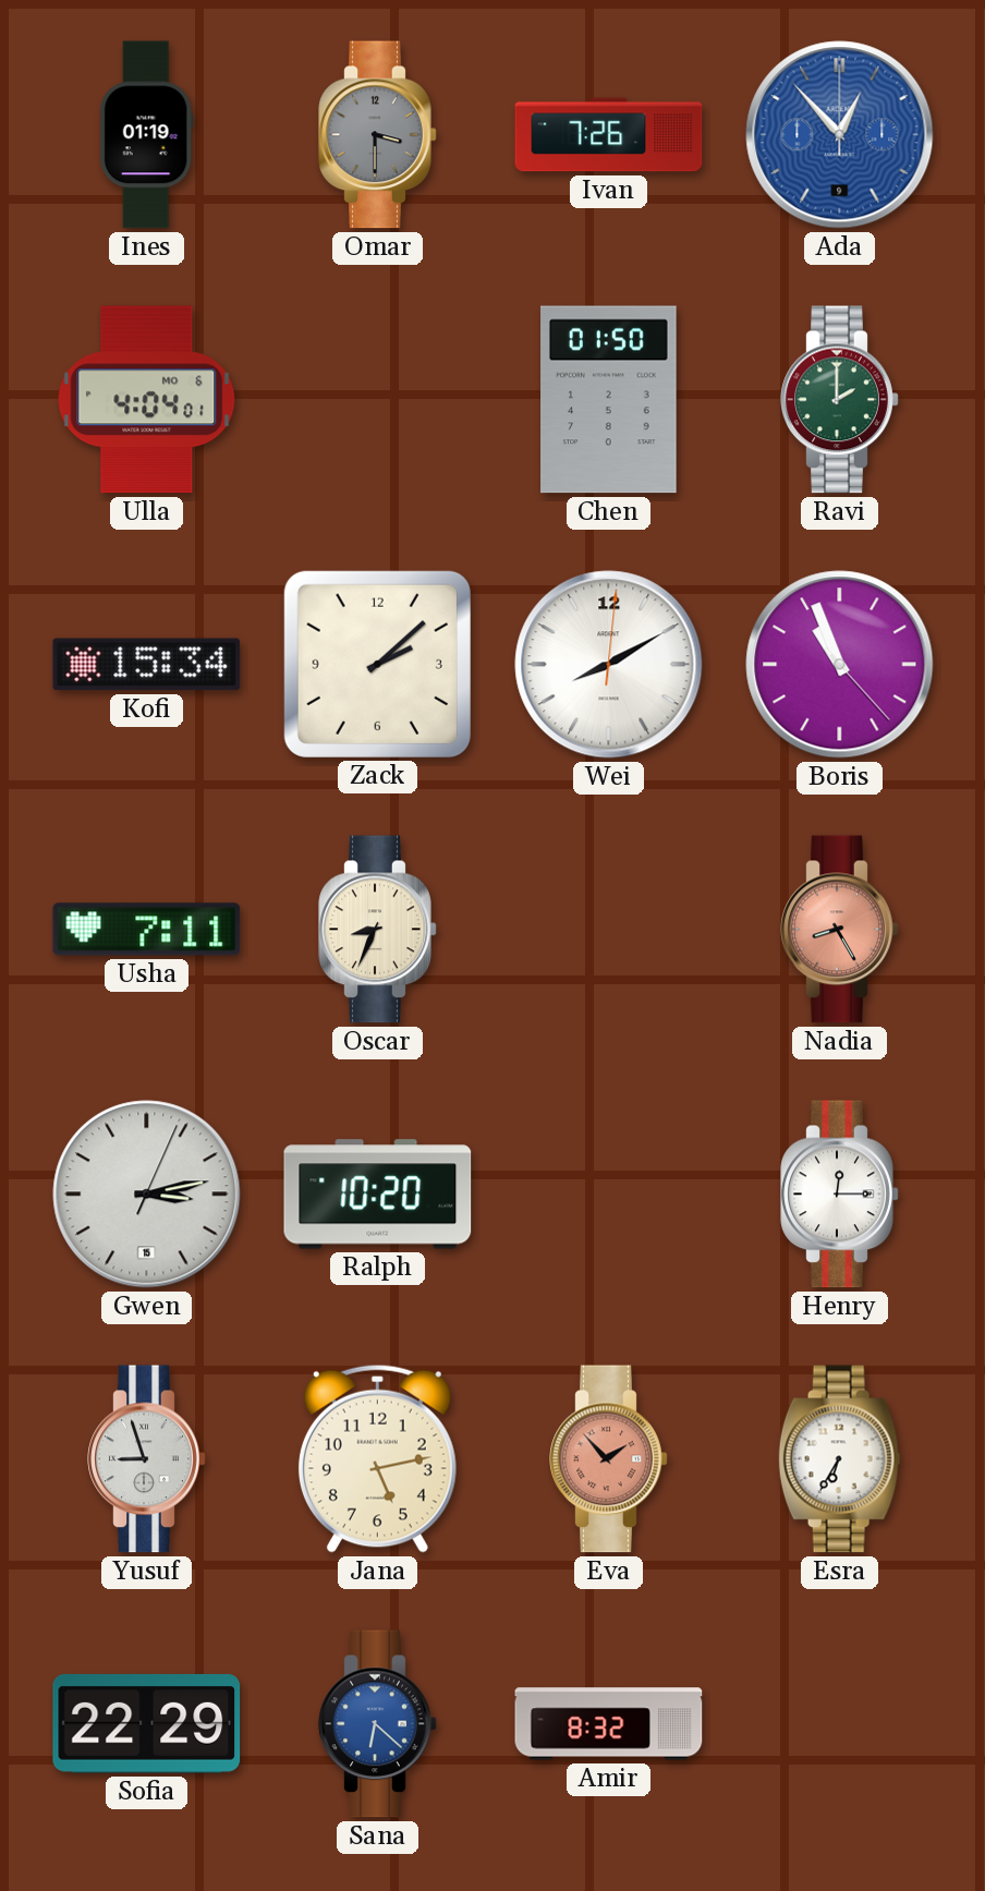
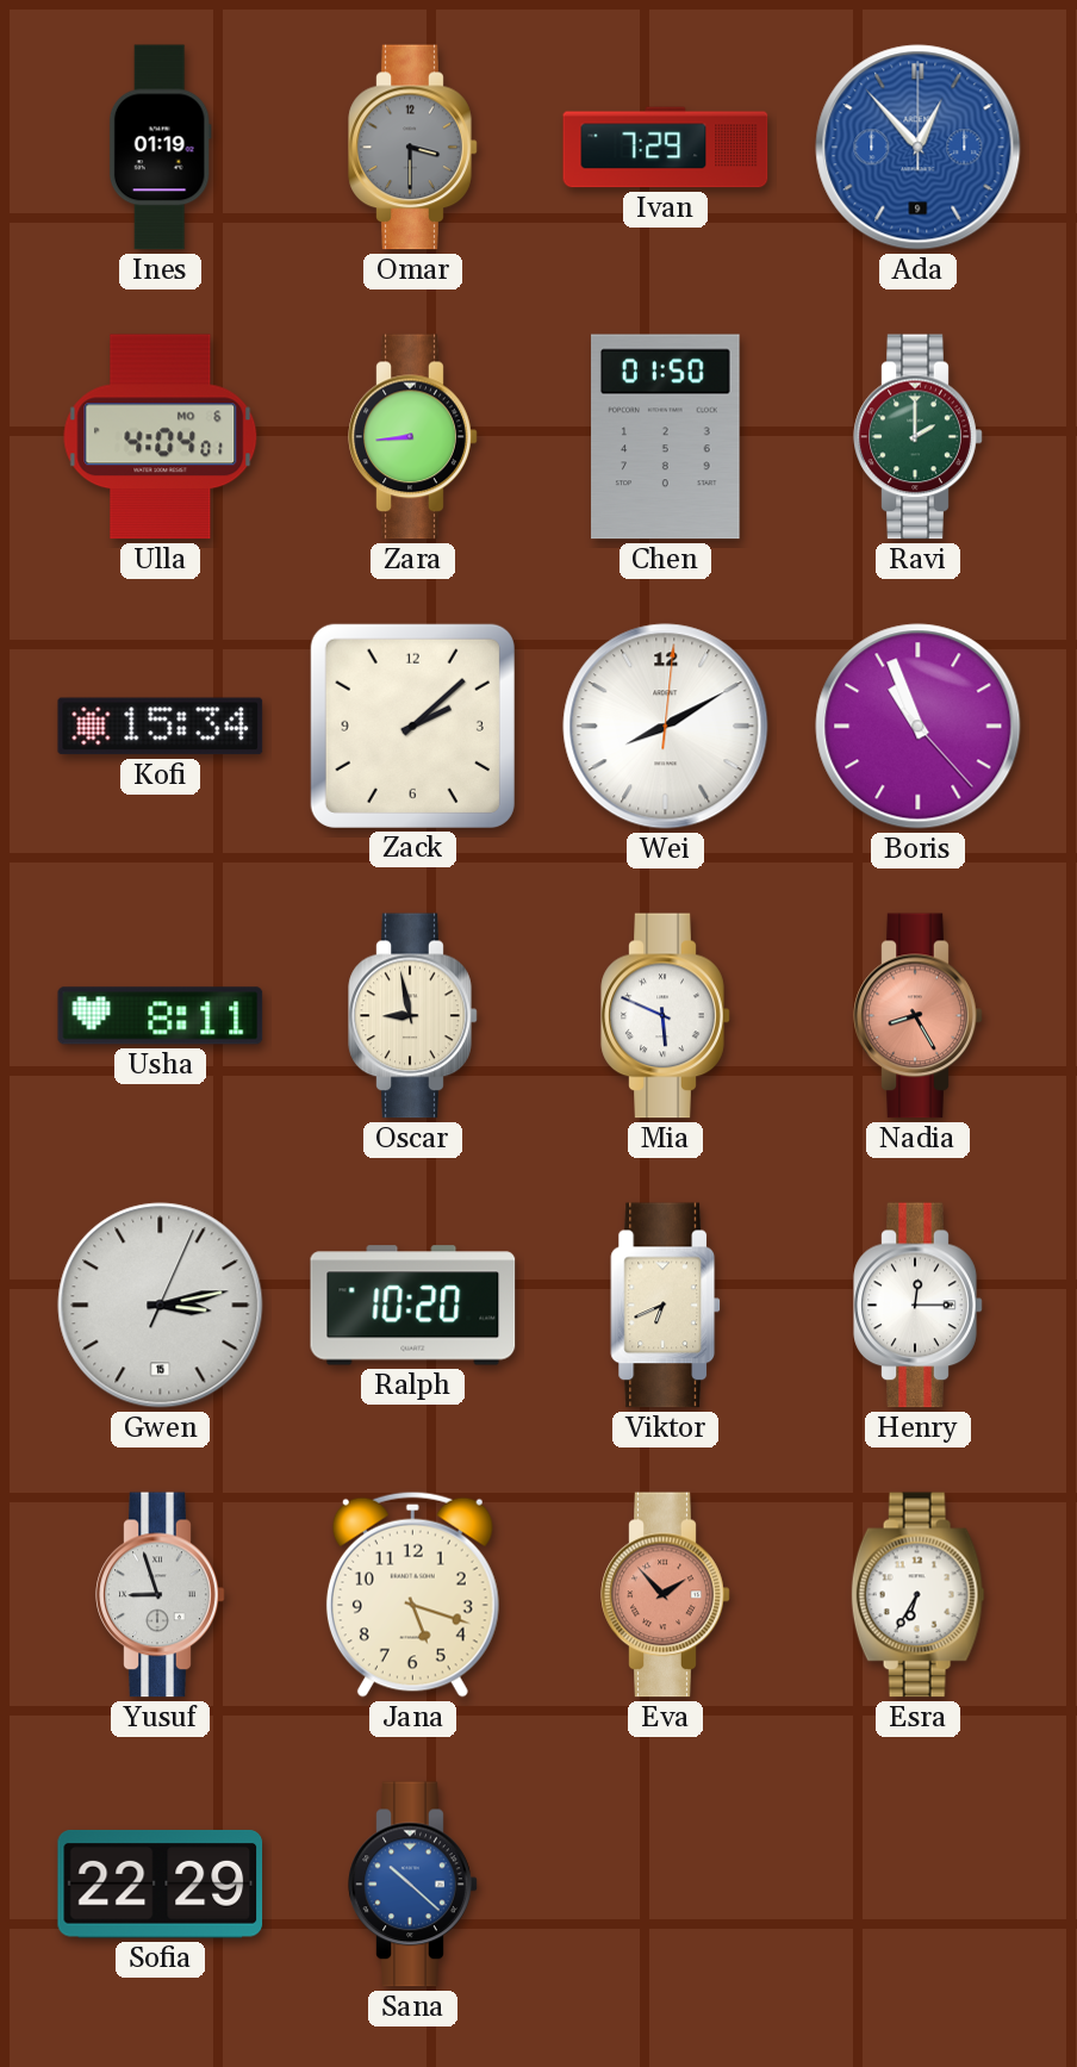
Ivan: 7:26 -> 7:29 (666, 148)
Zara: none -> 8:44 (413, 437)
Usha: 7:11 -> 8:11 (161, 1016)
Oscar: 8:34 -> 8:58 (413, 1016)
Mia: none -> 5:49 (666, 1016)
Viktor: none -> 6:41 (666, 1306)
Jana: 5:13 -> 5:18 (412, 1594)
Sana: 6:22 -> 10:22 (413, 1885)
Amir: 8:32 -> none (609, 1724)
